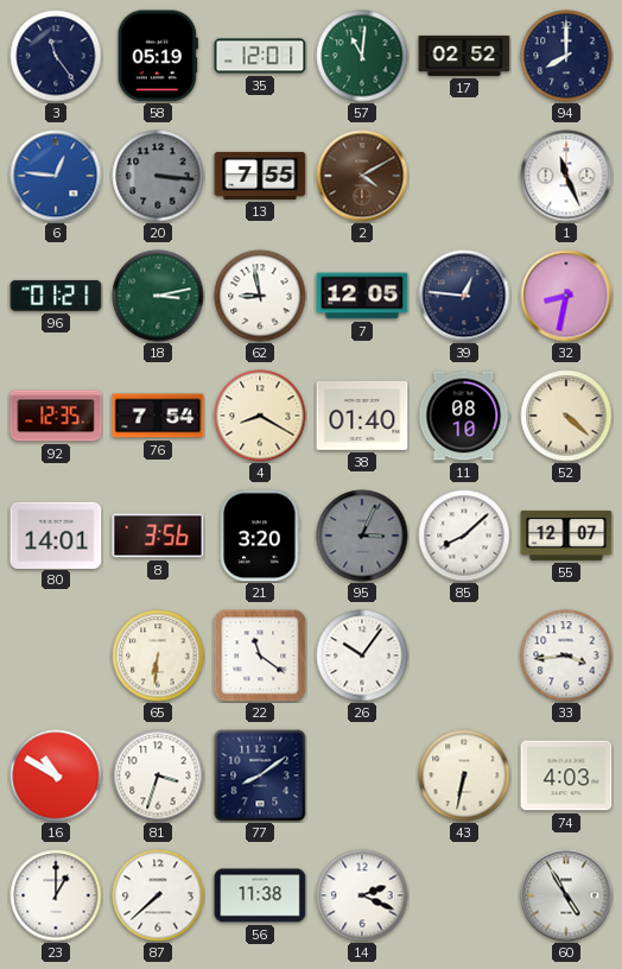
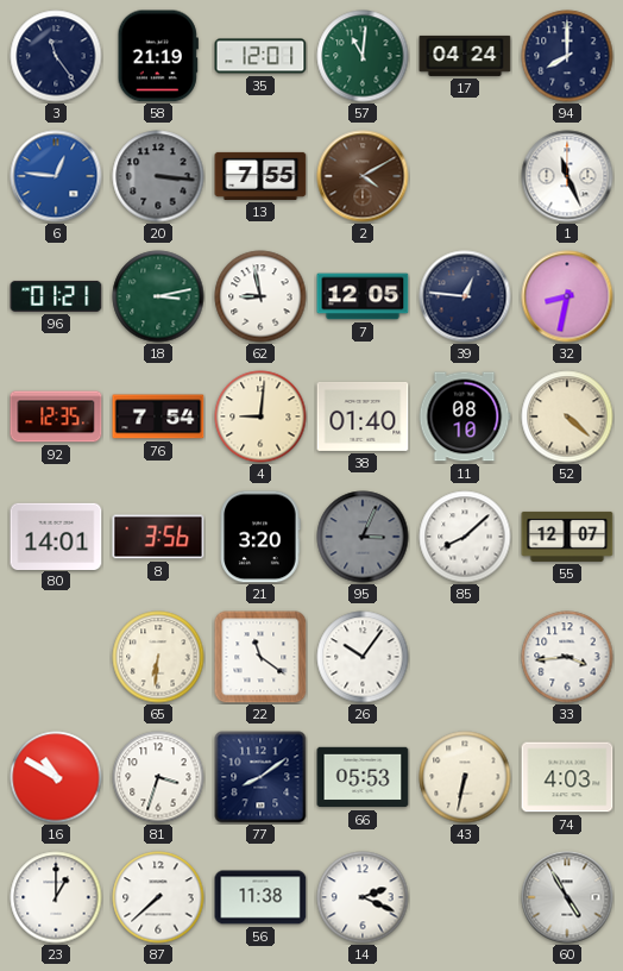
58: 05:19 -> 21:19 (158, 56)
17: 02:52 -> 04:24 (465, 56)
4: 8:20 -> 9:01 (260, 416)
66: none -> 05:53 (363, 777)
